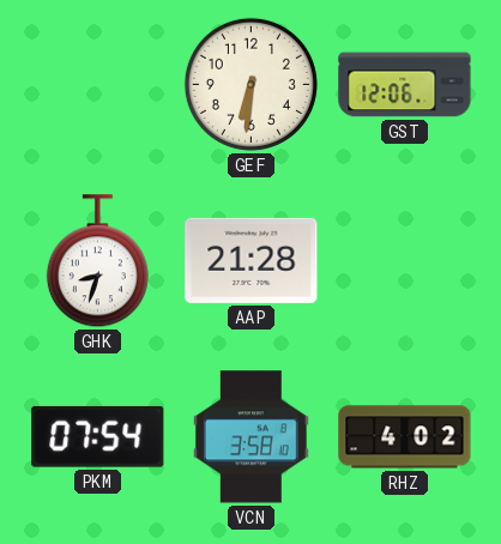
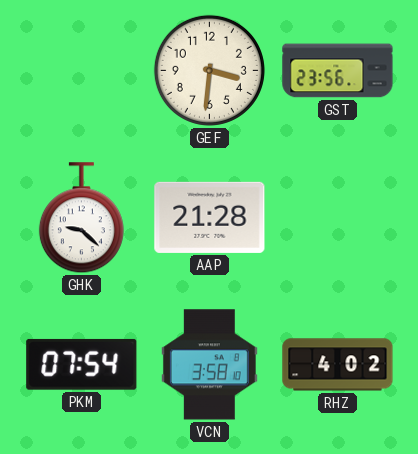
GEF: 6:31 -> 3:31 (209, 70)
GST: 12:06 -> 23:56 (338, 71)
GHK: 8:33 -> 9:22 (81, 218)
